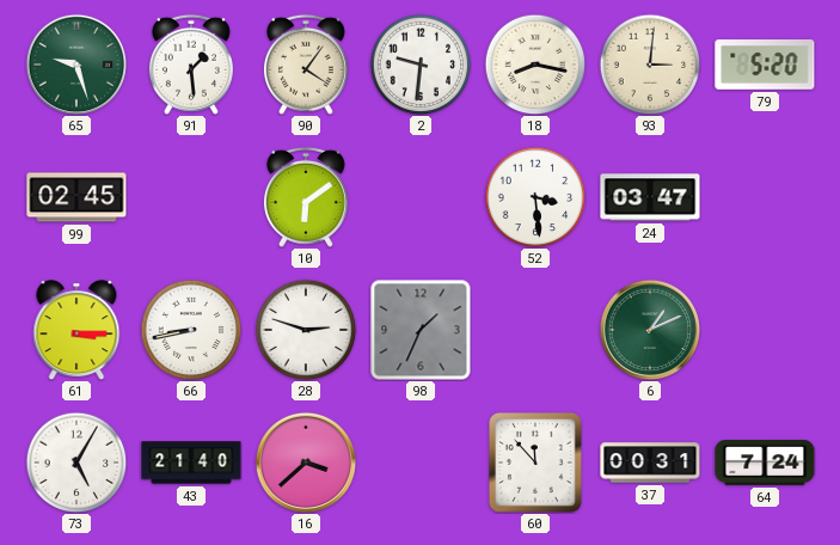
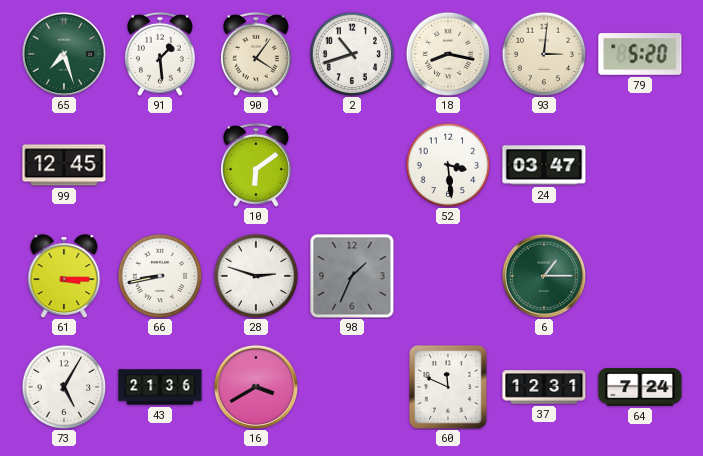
65: 9:27 -> 7:27 (63, 53)
2: 9:31 -> 10:42 (352, 54)
99: 02:45 -> 12:45 (64, 165)
6: 1:11 -> 1:15 (543, 275)
43: 21:40 -> 21:36 (160, 387)
16: 3:38 -> 3:40 (255, 386)
60: 11:53 -> 11:49 (448, 387)
37: 00:31 -> 12:31 (544, 387)
